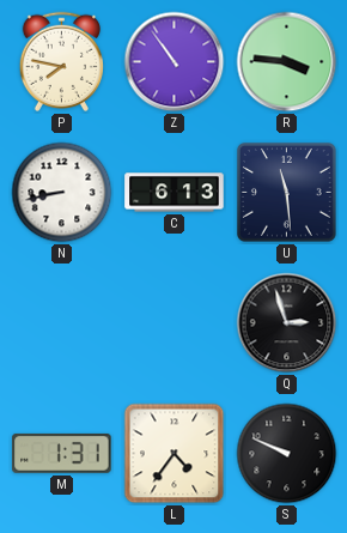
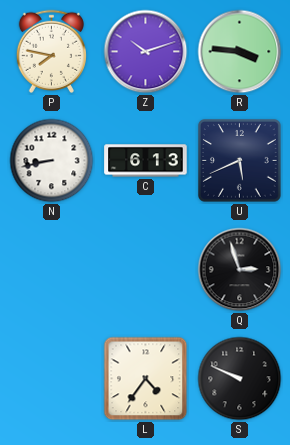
Z: 10:54 -> 10:12 (146, 52)
U: 11:29 -> 5:41 (240, 161)
M: 1:31 -> none (62, 453)
